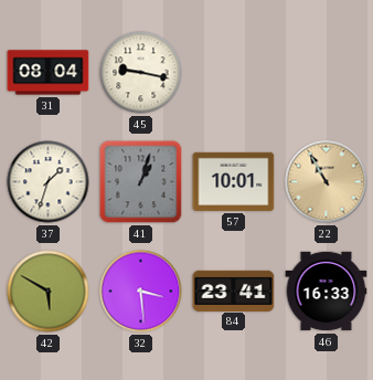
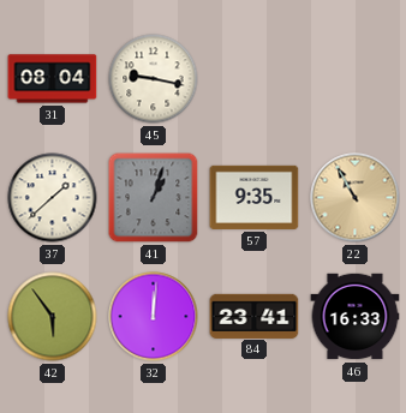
37: 1:33 -> 1:38 (53, 198)
57: 10:01 -> 9:35 (255, 197)
42: 5:50 -> 5:54 (53, 317)
32: 3:29 -> 12:01 (154, 317)
